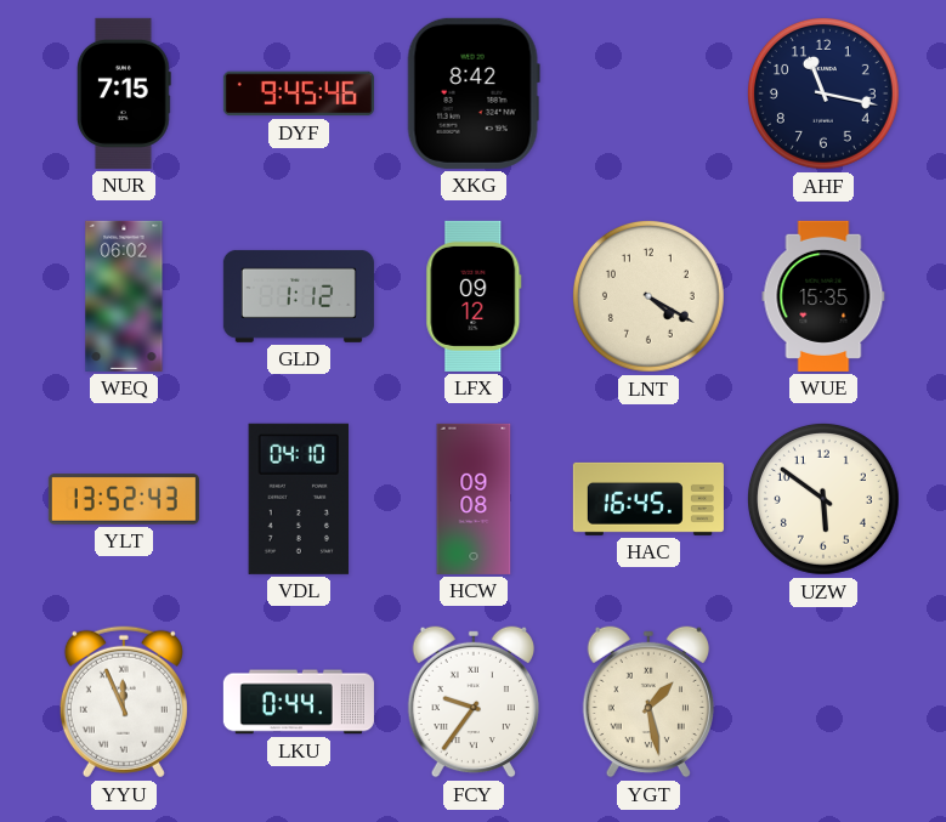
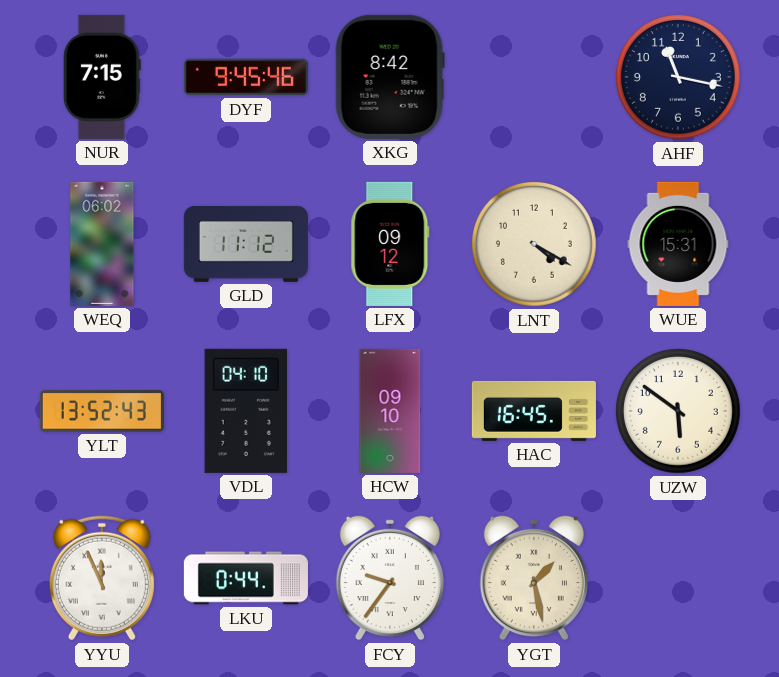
GLD: 1:12 -> 11:12 (246, 244)
WUE: 15:35 -> 15:31 (678, 244)
HCW: 09:08 -> 09:10 (390, 411)
